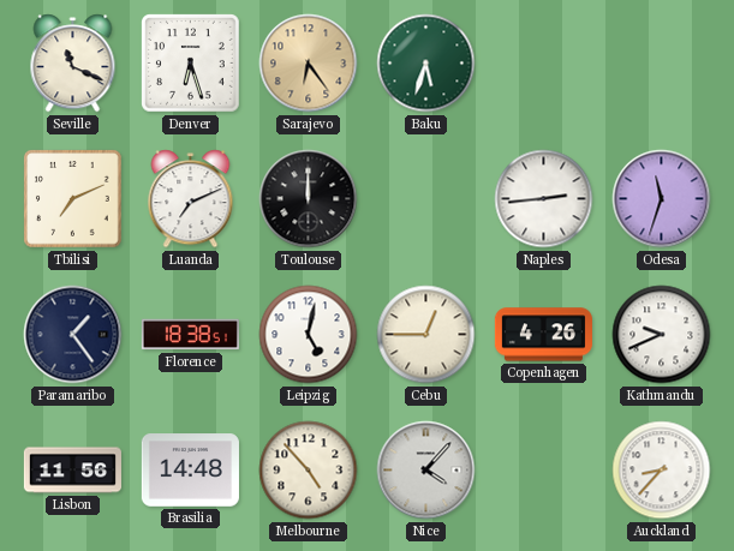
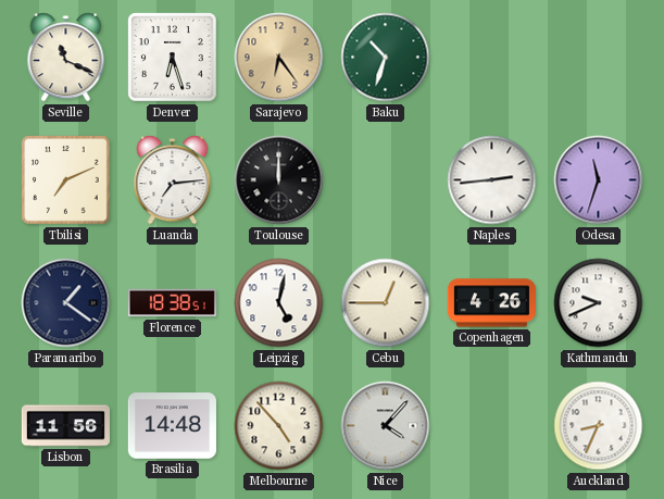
Baku: 5:33 -> 10:33 (386, 58)
Luanda: 7:11 -> 7:14 (173, 180)
Paramaribo: 1:24 -> 1:21 (66, 303)
Auckland: 8:37 -> 8:34 (599, 426)
